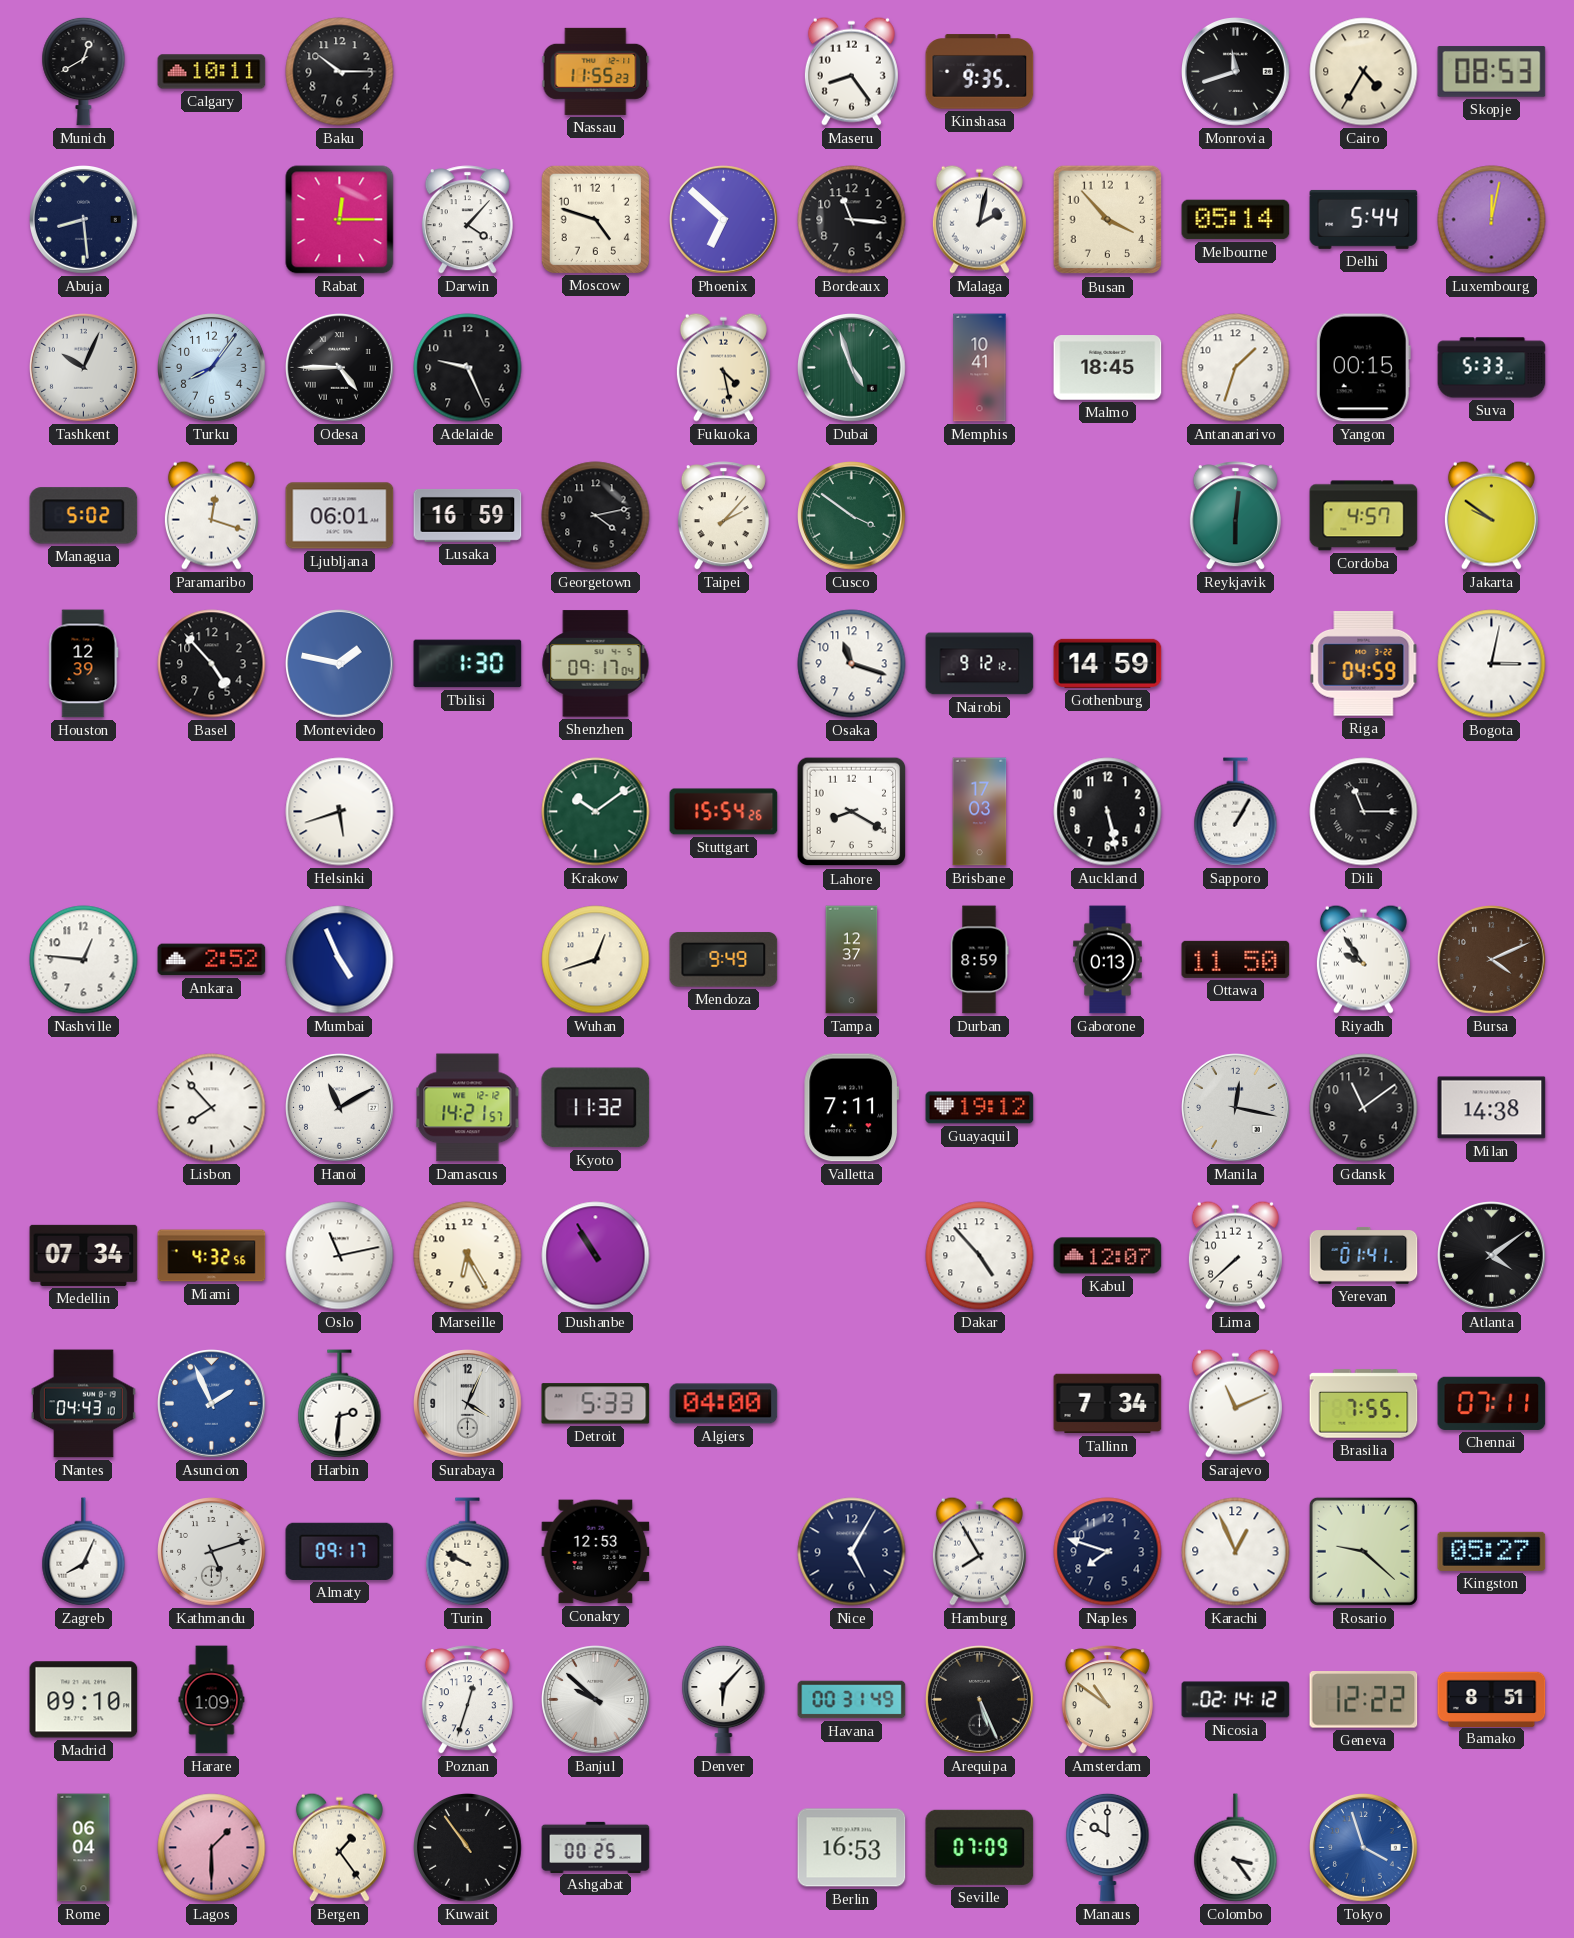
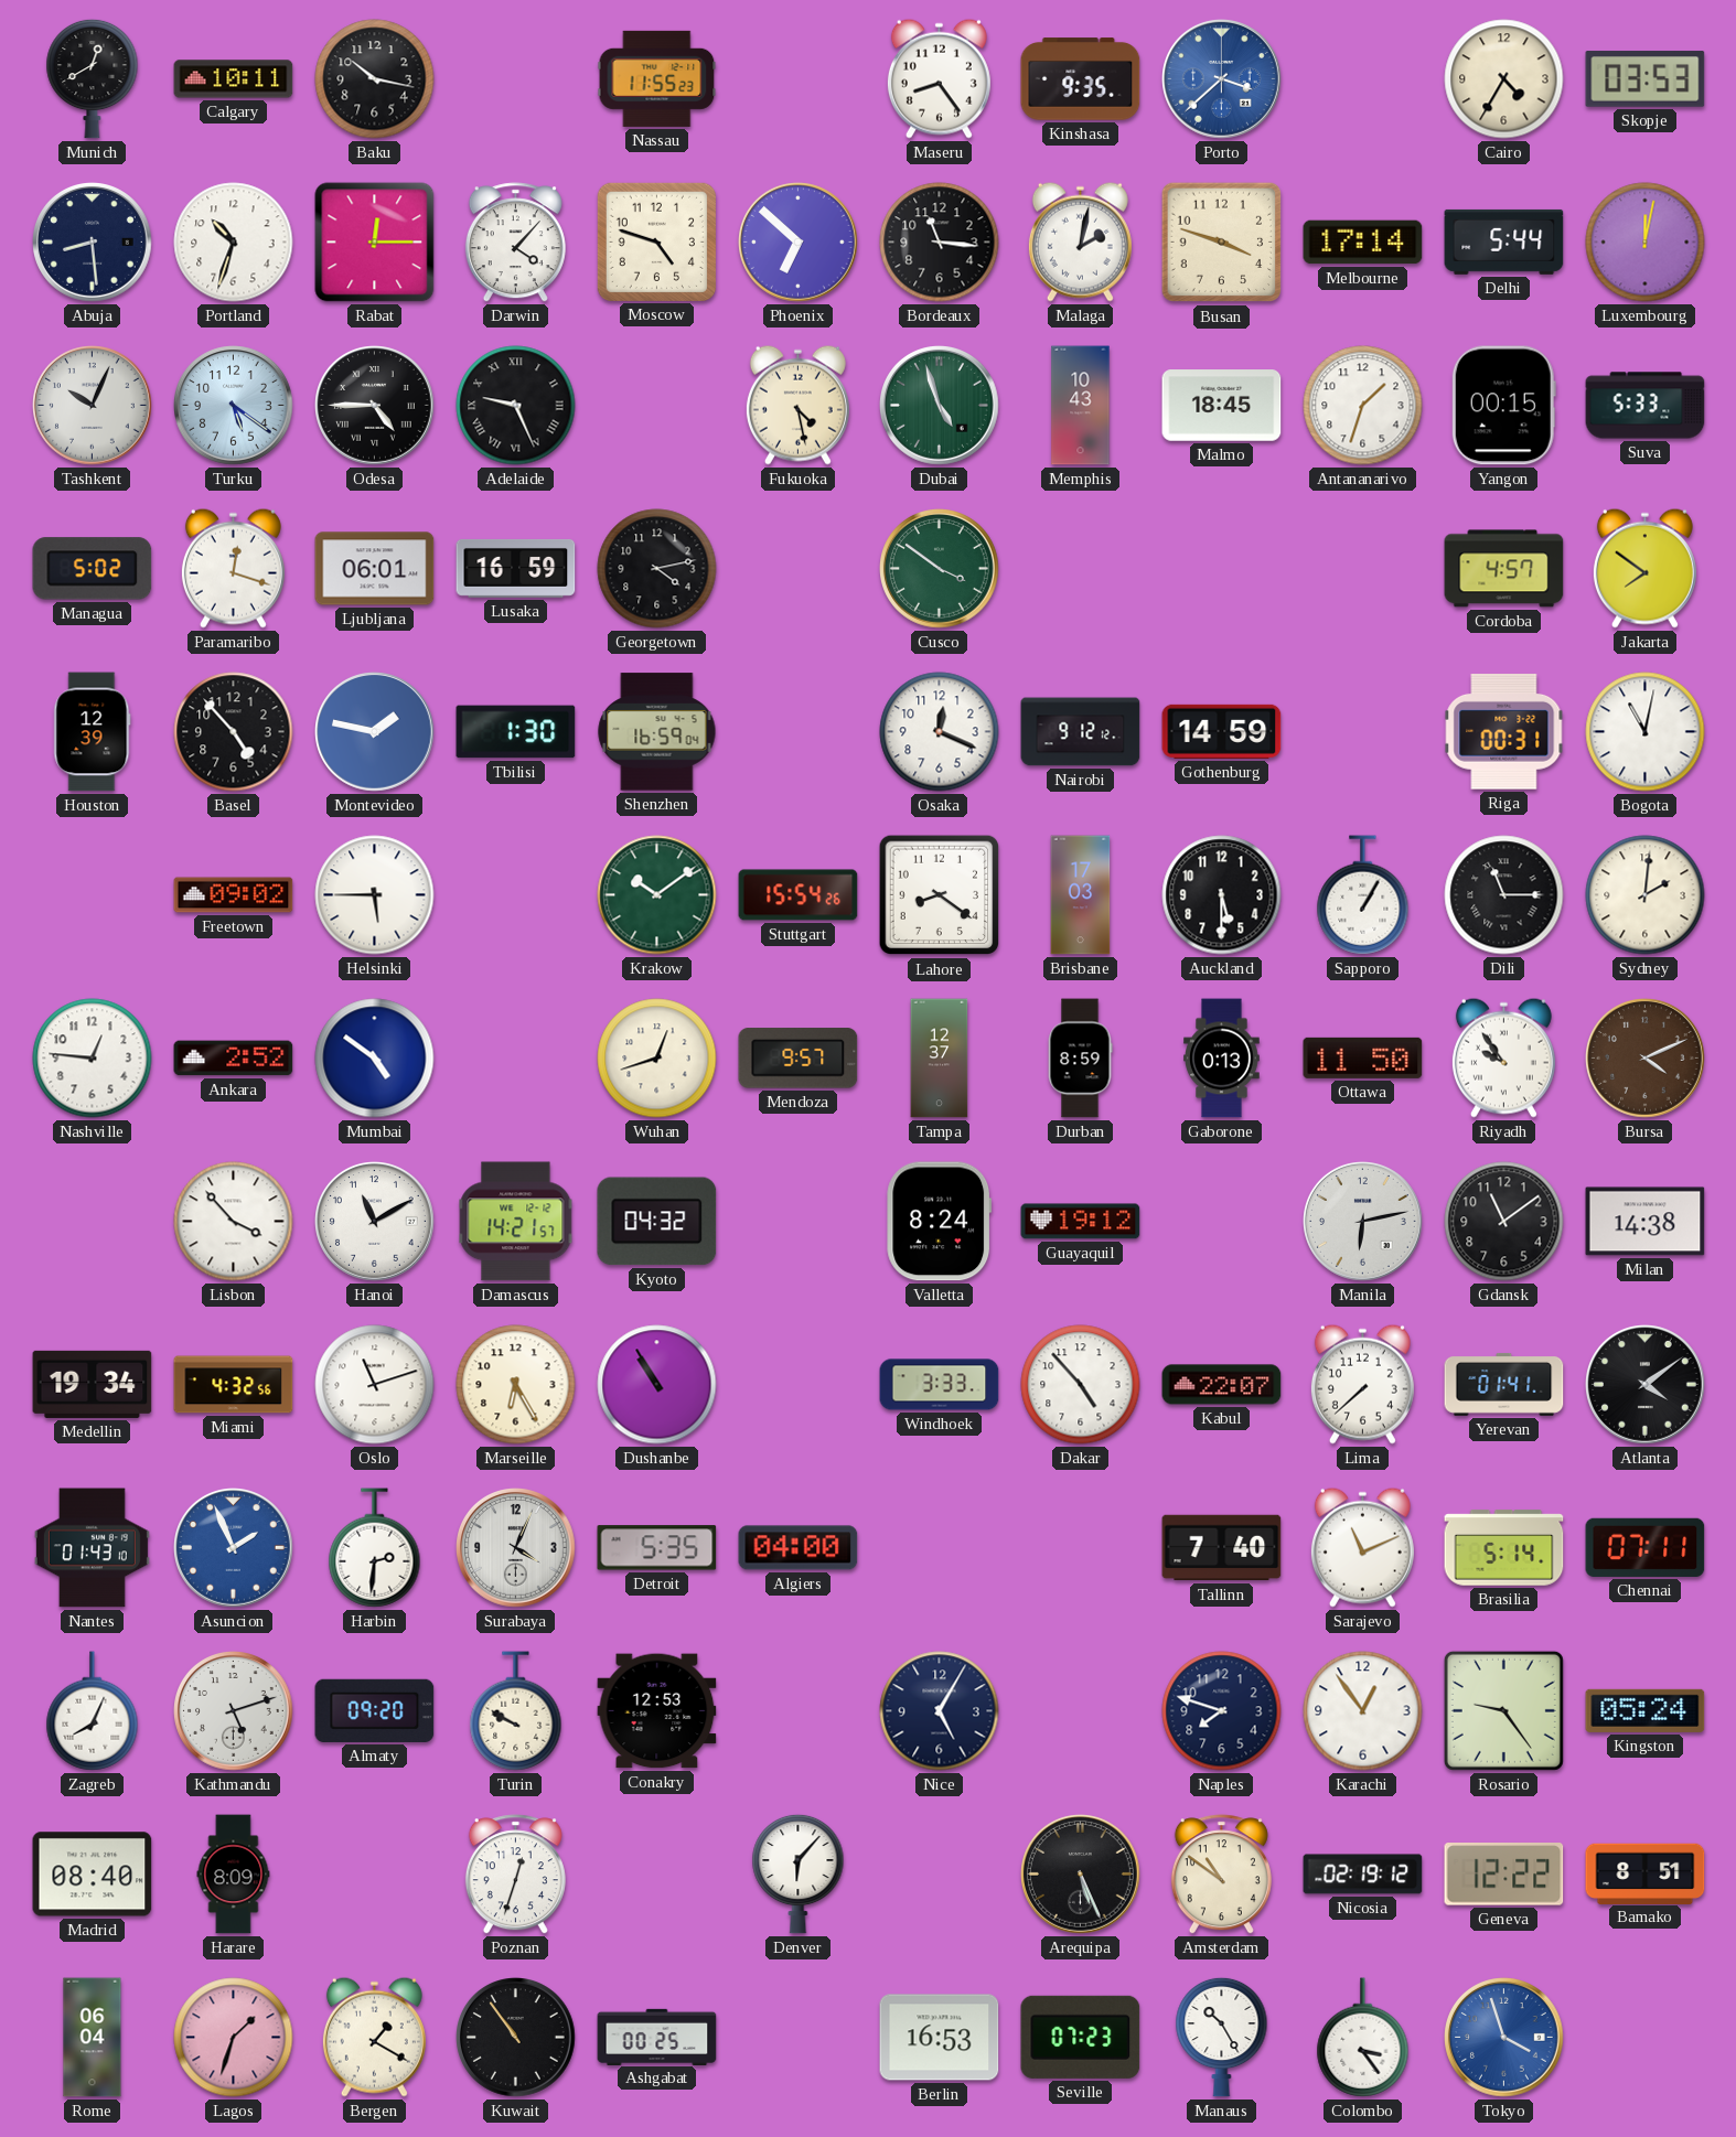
Baku: 10:15 -> 10:17 (375, 79)
Porto: none -> 3:38 (1222, 79)
Monrovia: 11:42 -> none (1236, 72)
Skopje: 08:53 -> 03:53 (1646, 79)
Portland: none -> 10:33 (234, 243)
Busan: 3:53 -> 3:48 (1222, 243)
Melbourne: 05:14 -> 17:14 (1363, 243)
Turku: 8:06 -> 5:21 (234, 406)
Adelaide numerals: Arabic -> Roman (516, 406)
Memphis: 10:41 -> 10:43 (1081, 406)
Taipei: 2:07 -> none (723, 516)
Reykjavik: 6:01 -> none (1235, 516)
Jakarta: 9:51 -> 7:51 (1644, 568)
Shenzhen: 09:17 -> 16:59 (657, 732)
Osaka: 11:18 -> 12:19 (940, 732)
Riga: 04:59 -> 00:31 (1504, 732)
Bogota: 3:02 -> 11:02 (1646, 732)
Freetown: none -> 09:02 (234, 895)
Helsinki: 5:42 -> 5:45 (375, 895)
Lahore: 8:20 -> 8:21 (940, 895)
Auckland: 5:28 -> 5:30 (1222, 895)
Sydney: none -> 2:01 (1646, 895)
Mumbai: 4:56 -> 4:51 (375, 1059)
Mendoza: 9:49 -> 9:57 (799, 1059)
Lisbon: 7:53 -> 3:53 (234, 1222)
Kyoto: 11:32 -> 04:32 (657, 1222)
Valletta: 7:11 -> 8:24 (940, 1222)
Manila: 12:17 -> 6:13 (1363, 1222)
Medellin: 07:34 -> 19:34 (93, 1384)
Oslo: 11:13 -> 11:12 (375, 1385)
Windhoek: none -> 3:33 (940, 1385)
Kabul: 12:07 -> 22:07 (1222, 1385)
Nantes: 04:43 -> 01:43 (92, 1548)
Detroit: 5:33 -> 5:35 (657, 1548)
Tallinn: 7:34 -> 7:40 (1222, 1548)
Brasilia: 7:55 -> 5:14 (1504, 1548)
Almaty: 09:17 -> 09:20 (375, 1710)
Hamburg: 7:55 -> none (979, 1551)
Karachi: 12:56 -> 12:54 (1363, 1711)
Rosario: 9:22 -> 9:24 (1503, 1710)
Kingston: 05:27 -> 05:24 (1646, 1710)
Madrid: 09:10 -> 08:40 (93, 1875)
Harare: 1:09 -> 8:09 (234, 1875)
Banjul: 9:52 -> none (596, 1700)
Havana: 00:31 -> none (852, 1700)
Nicosia: 02:14 -> 02:19 (1363, 1875)
Lagos: 1:30 -> 1:33 (234, 2038)
Bergen: 1:24 -> 1:20 (374, 2037)
Seville: 07:09 -> 07:23 (1081, 2037)
Manaus: 10:00 -> 10:25 (1222, 2037)
